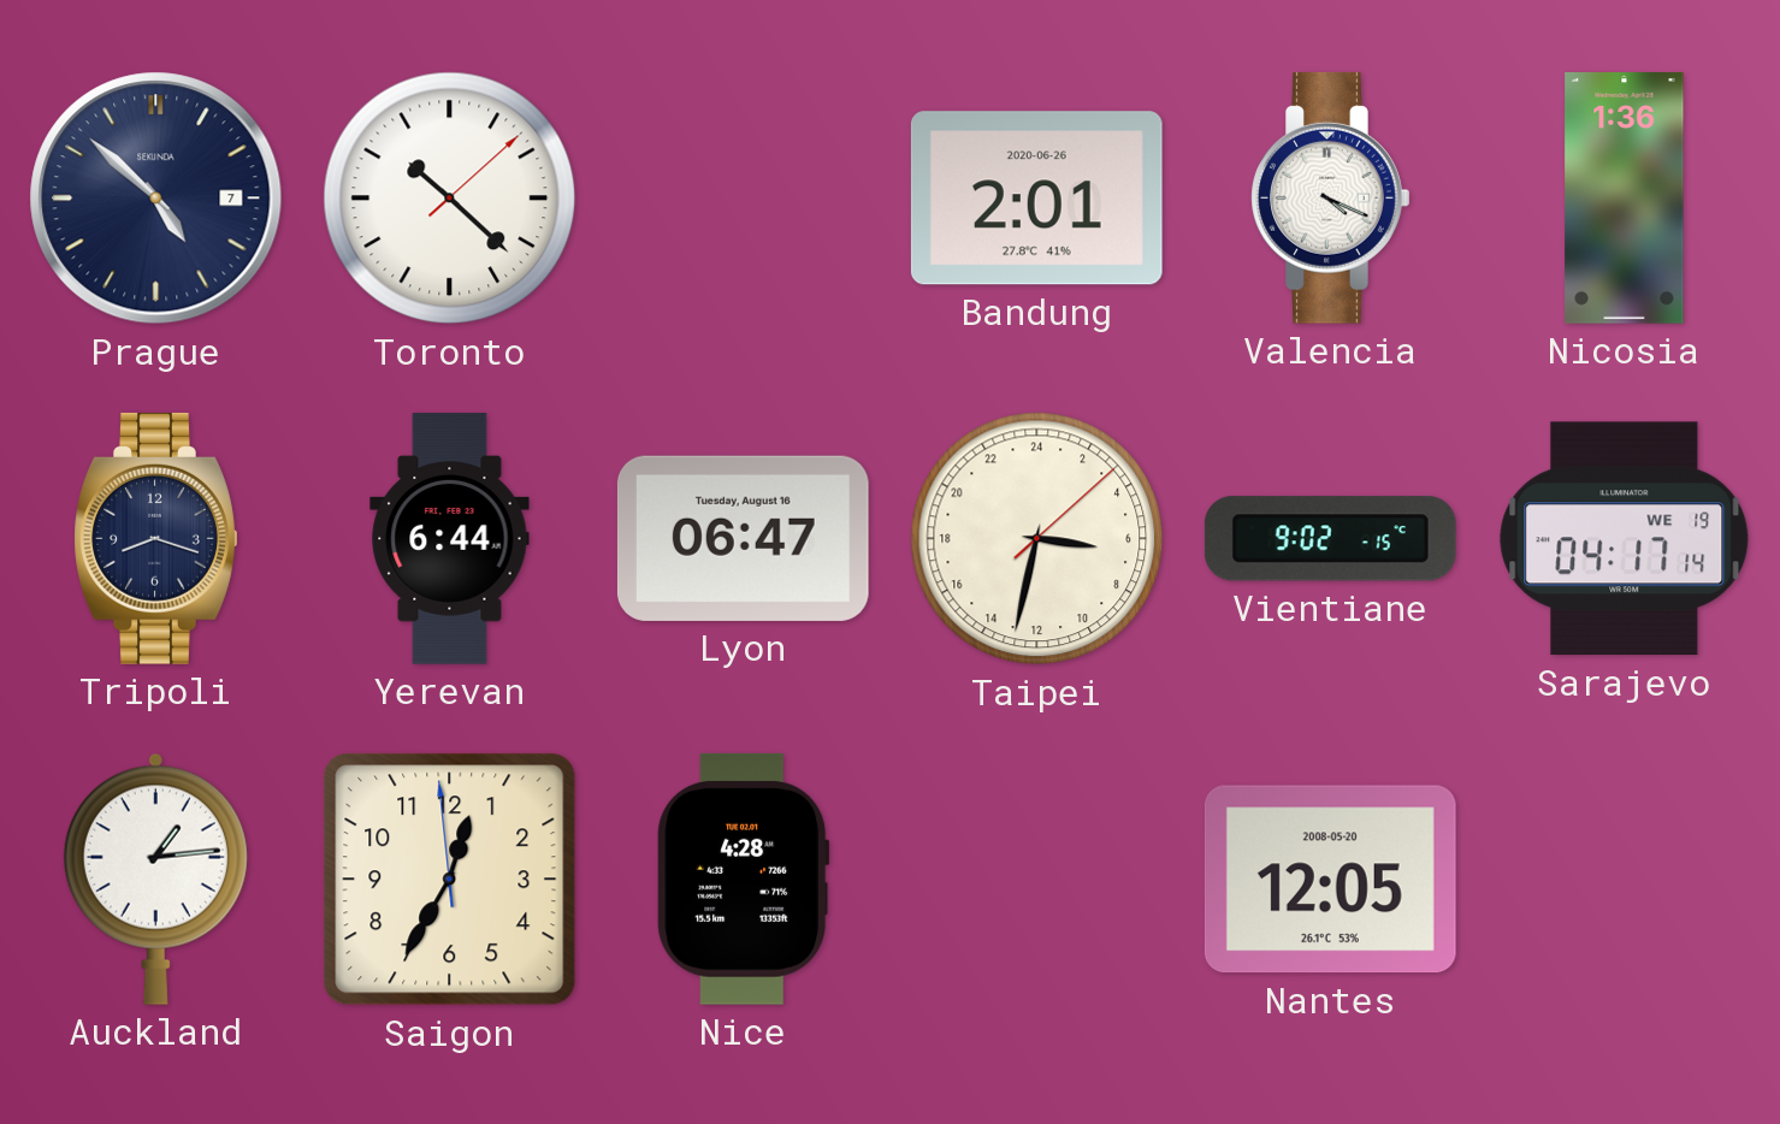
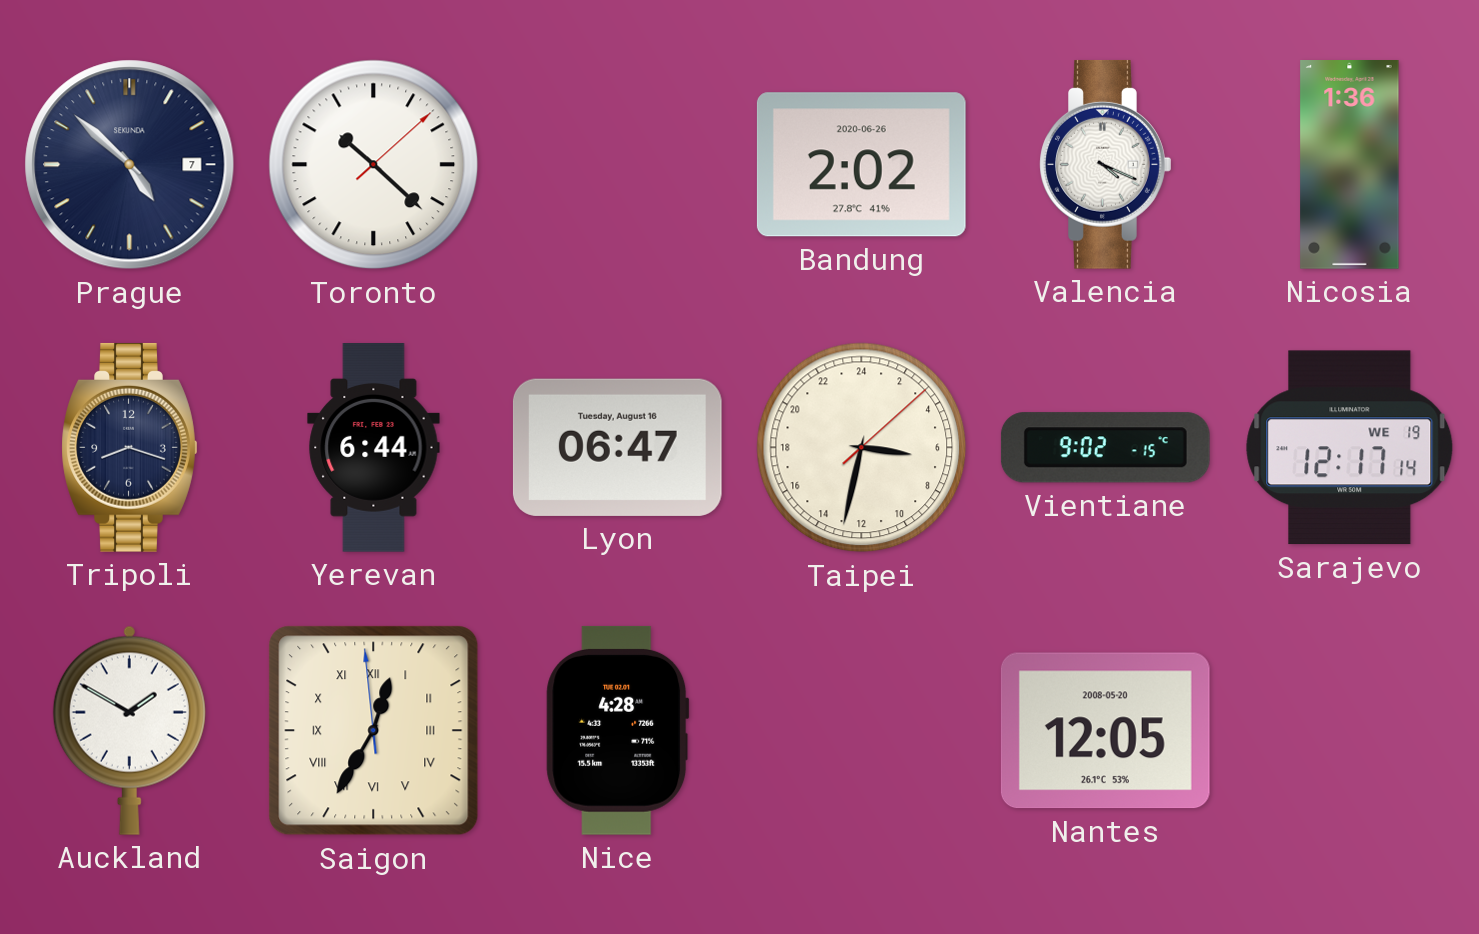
Bandung: 2:01 -> 2:02 (861, 165)
Sarajevo: 04:17 -> 12:17 (1350, 448)
Auckland: 1:14 -> 1:50 (129, 730)
Saigon numerals: Arabic -> Roman (374, 731)
